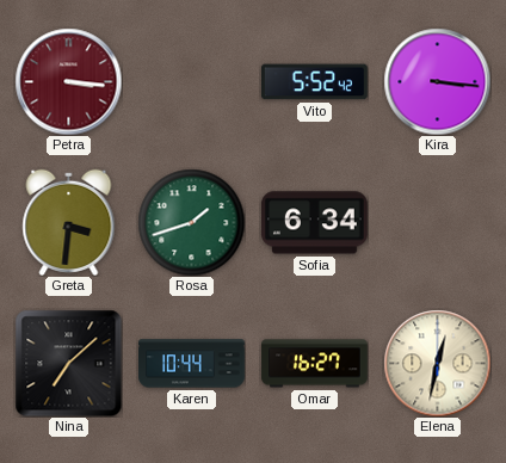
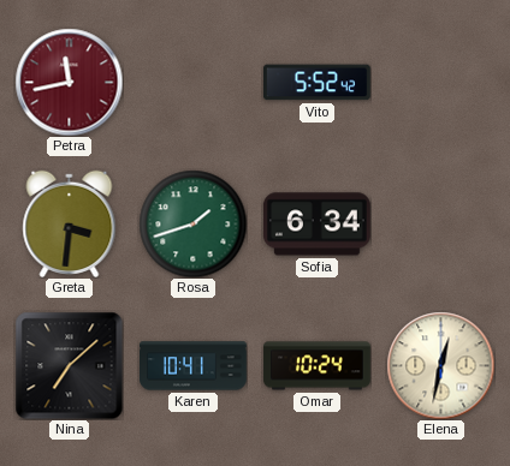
Petra: 3:16 -> 11:43 (69, 82)
Kira: 3:16 -> none (437, 81)
Karen: 10:44 -> 10:41 (194, 366)
Omar: 16:27 -> 10:24 (318, 366)
